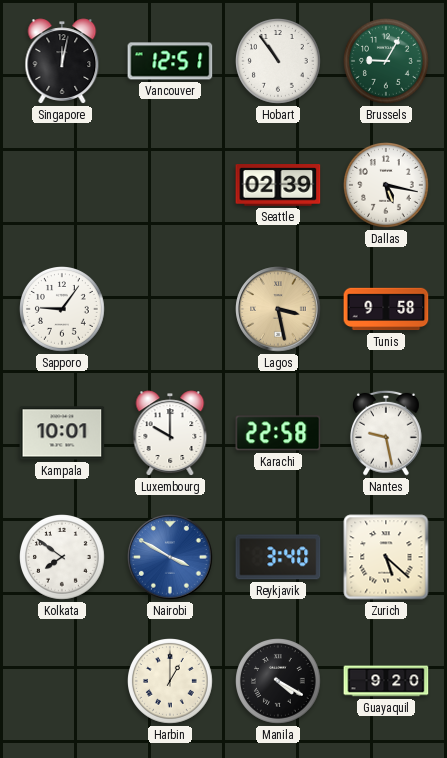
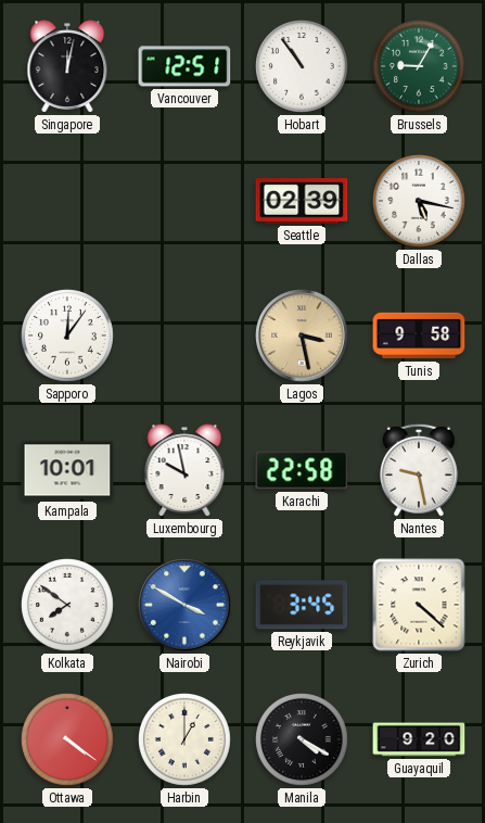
Sapporo: 9:06 -> 12:06 (68, 337)
Luxembourg: 10:00 -> 9:58 (184, 470)
Reykjavik: 3:40 -> 3:45 (302, 605)
Zurich: 5:22 -> 4:22 (419, 605)
Ottawa: none -> 4:21 (68, 740)
